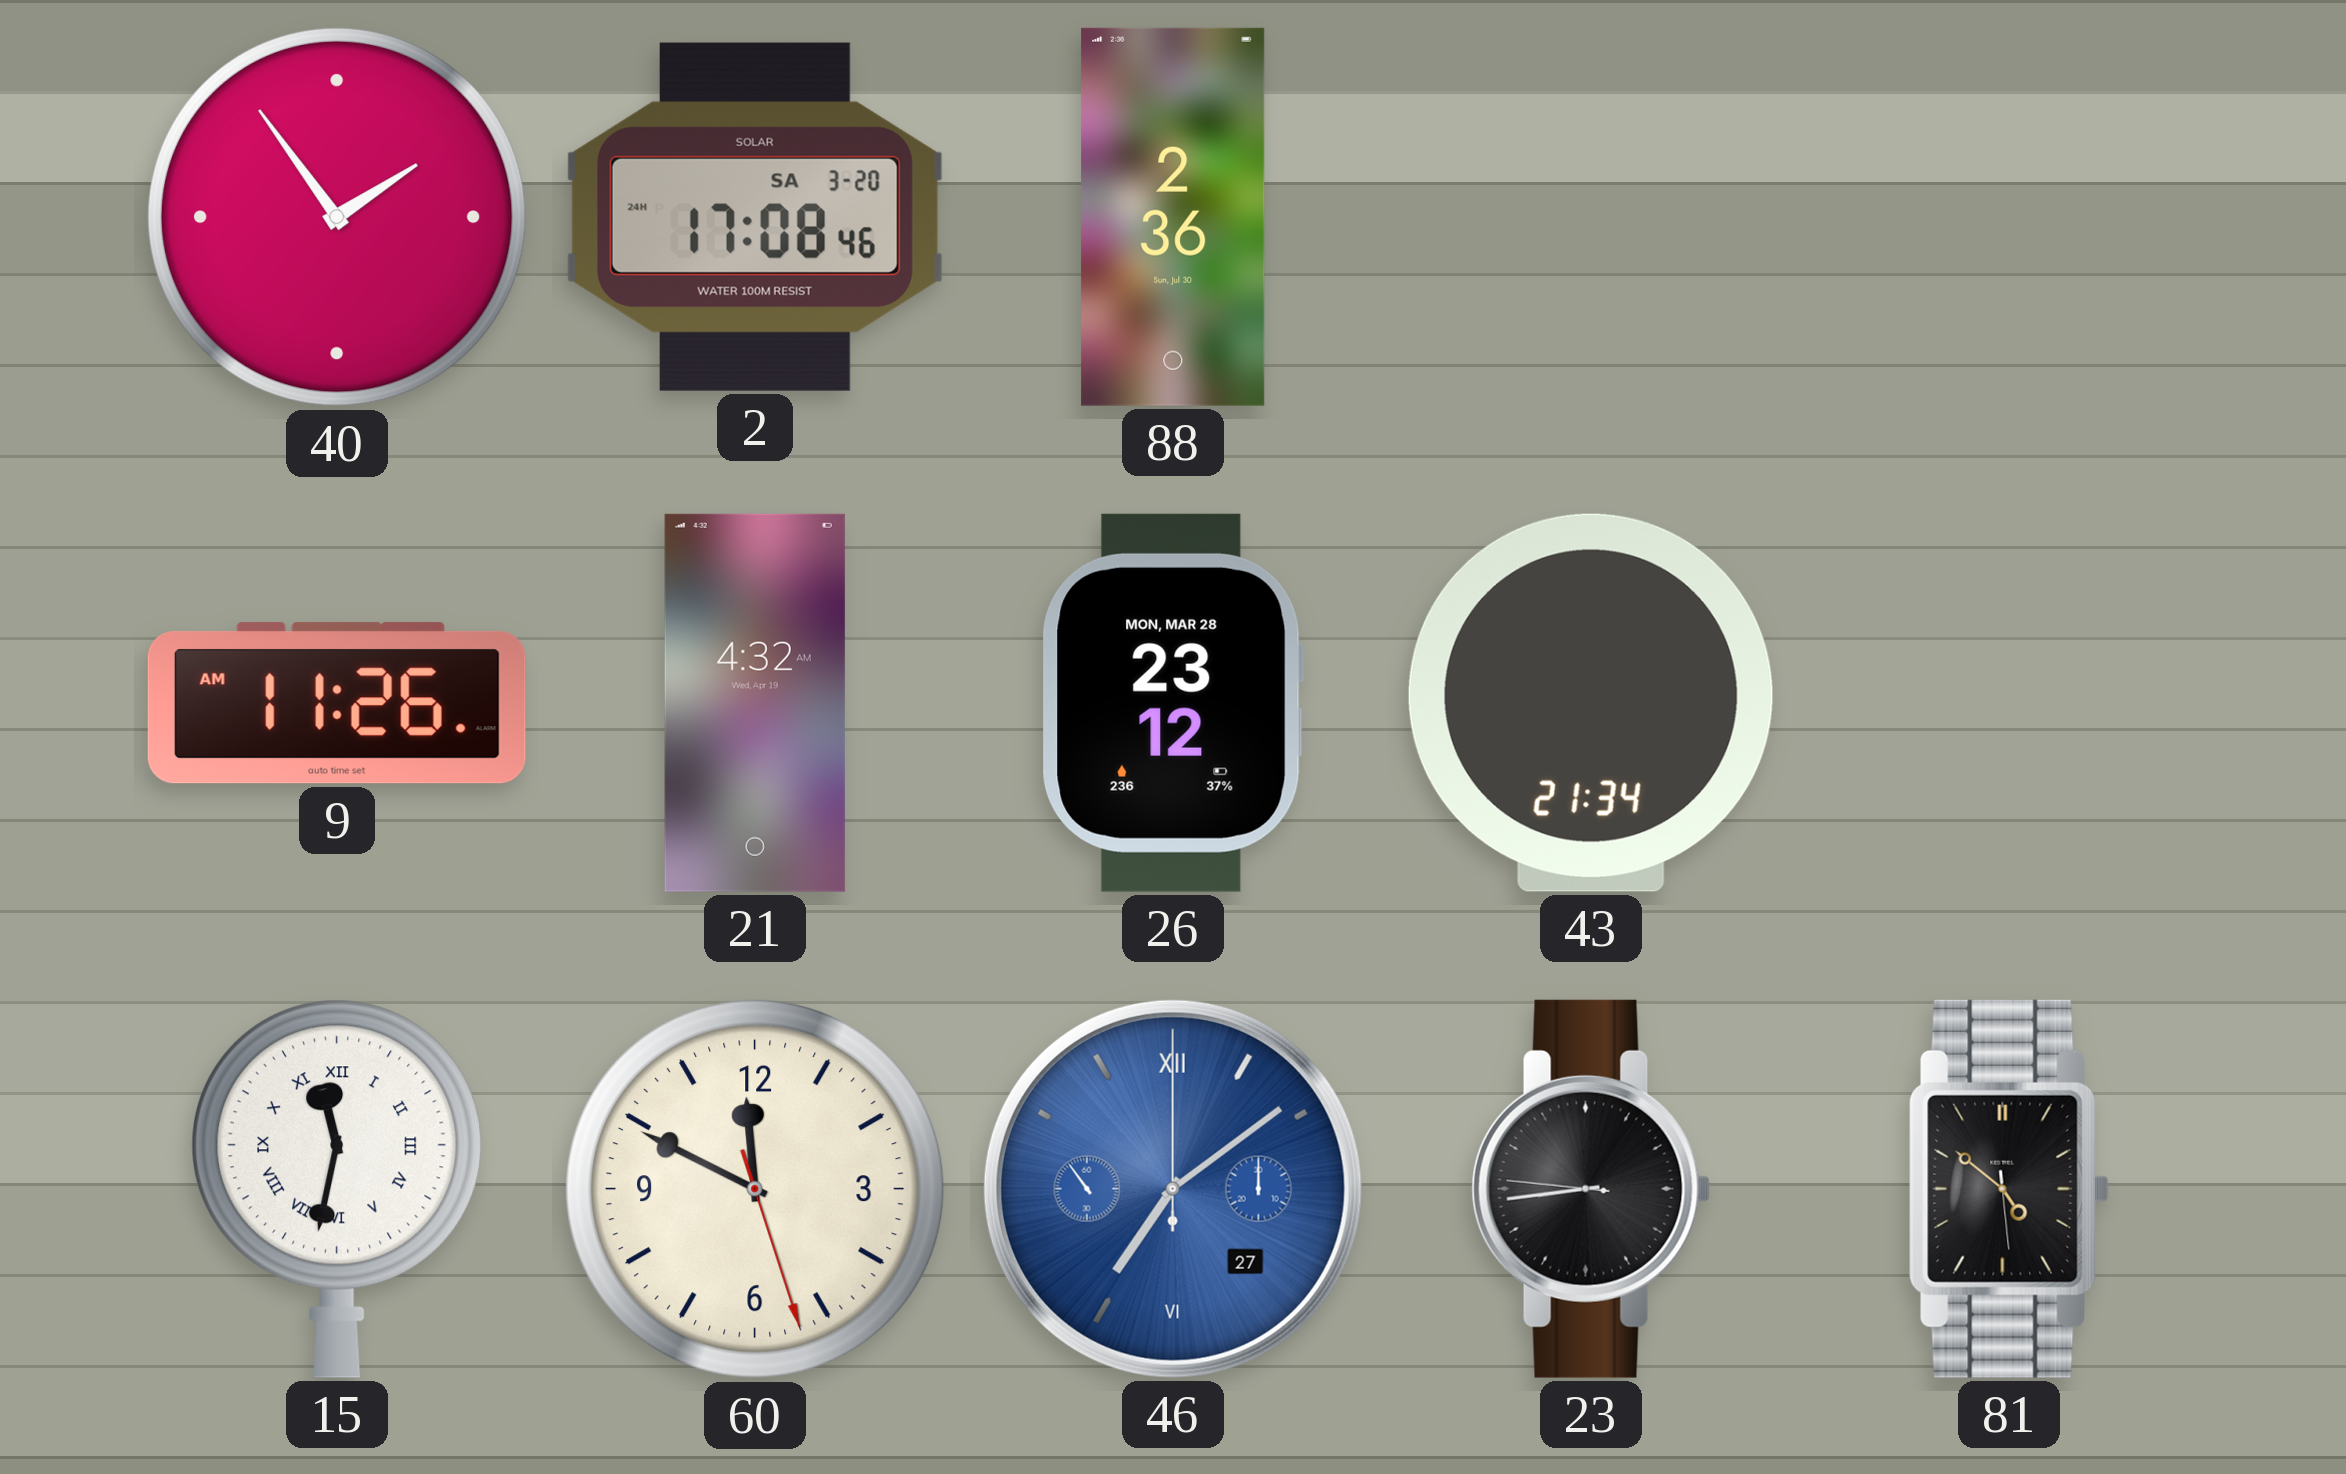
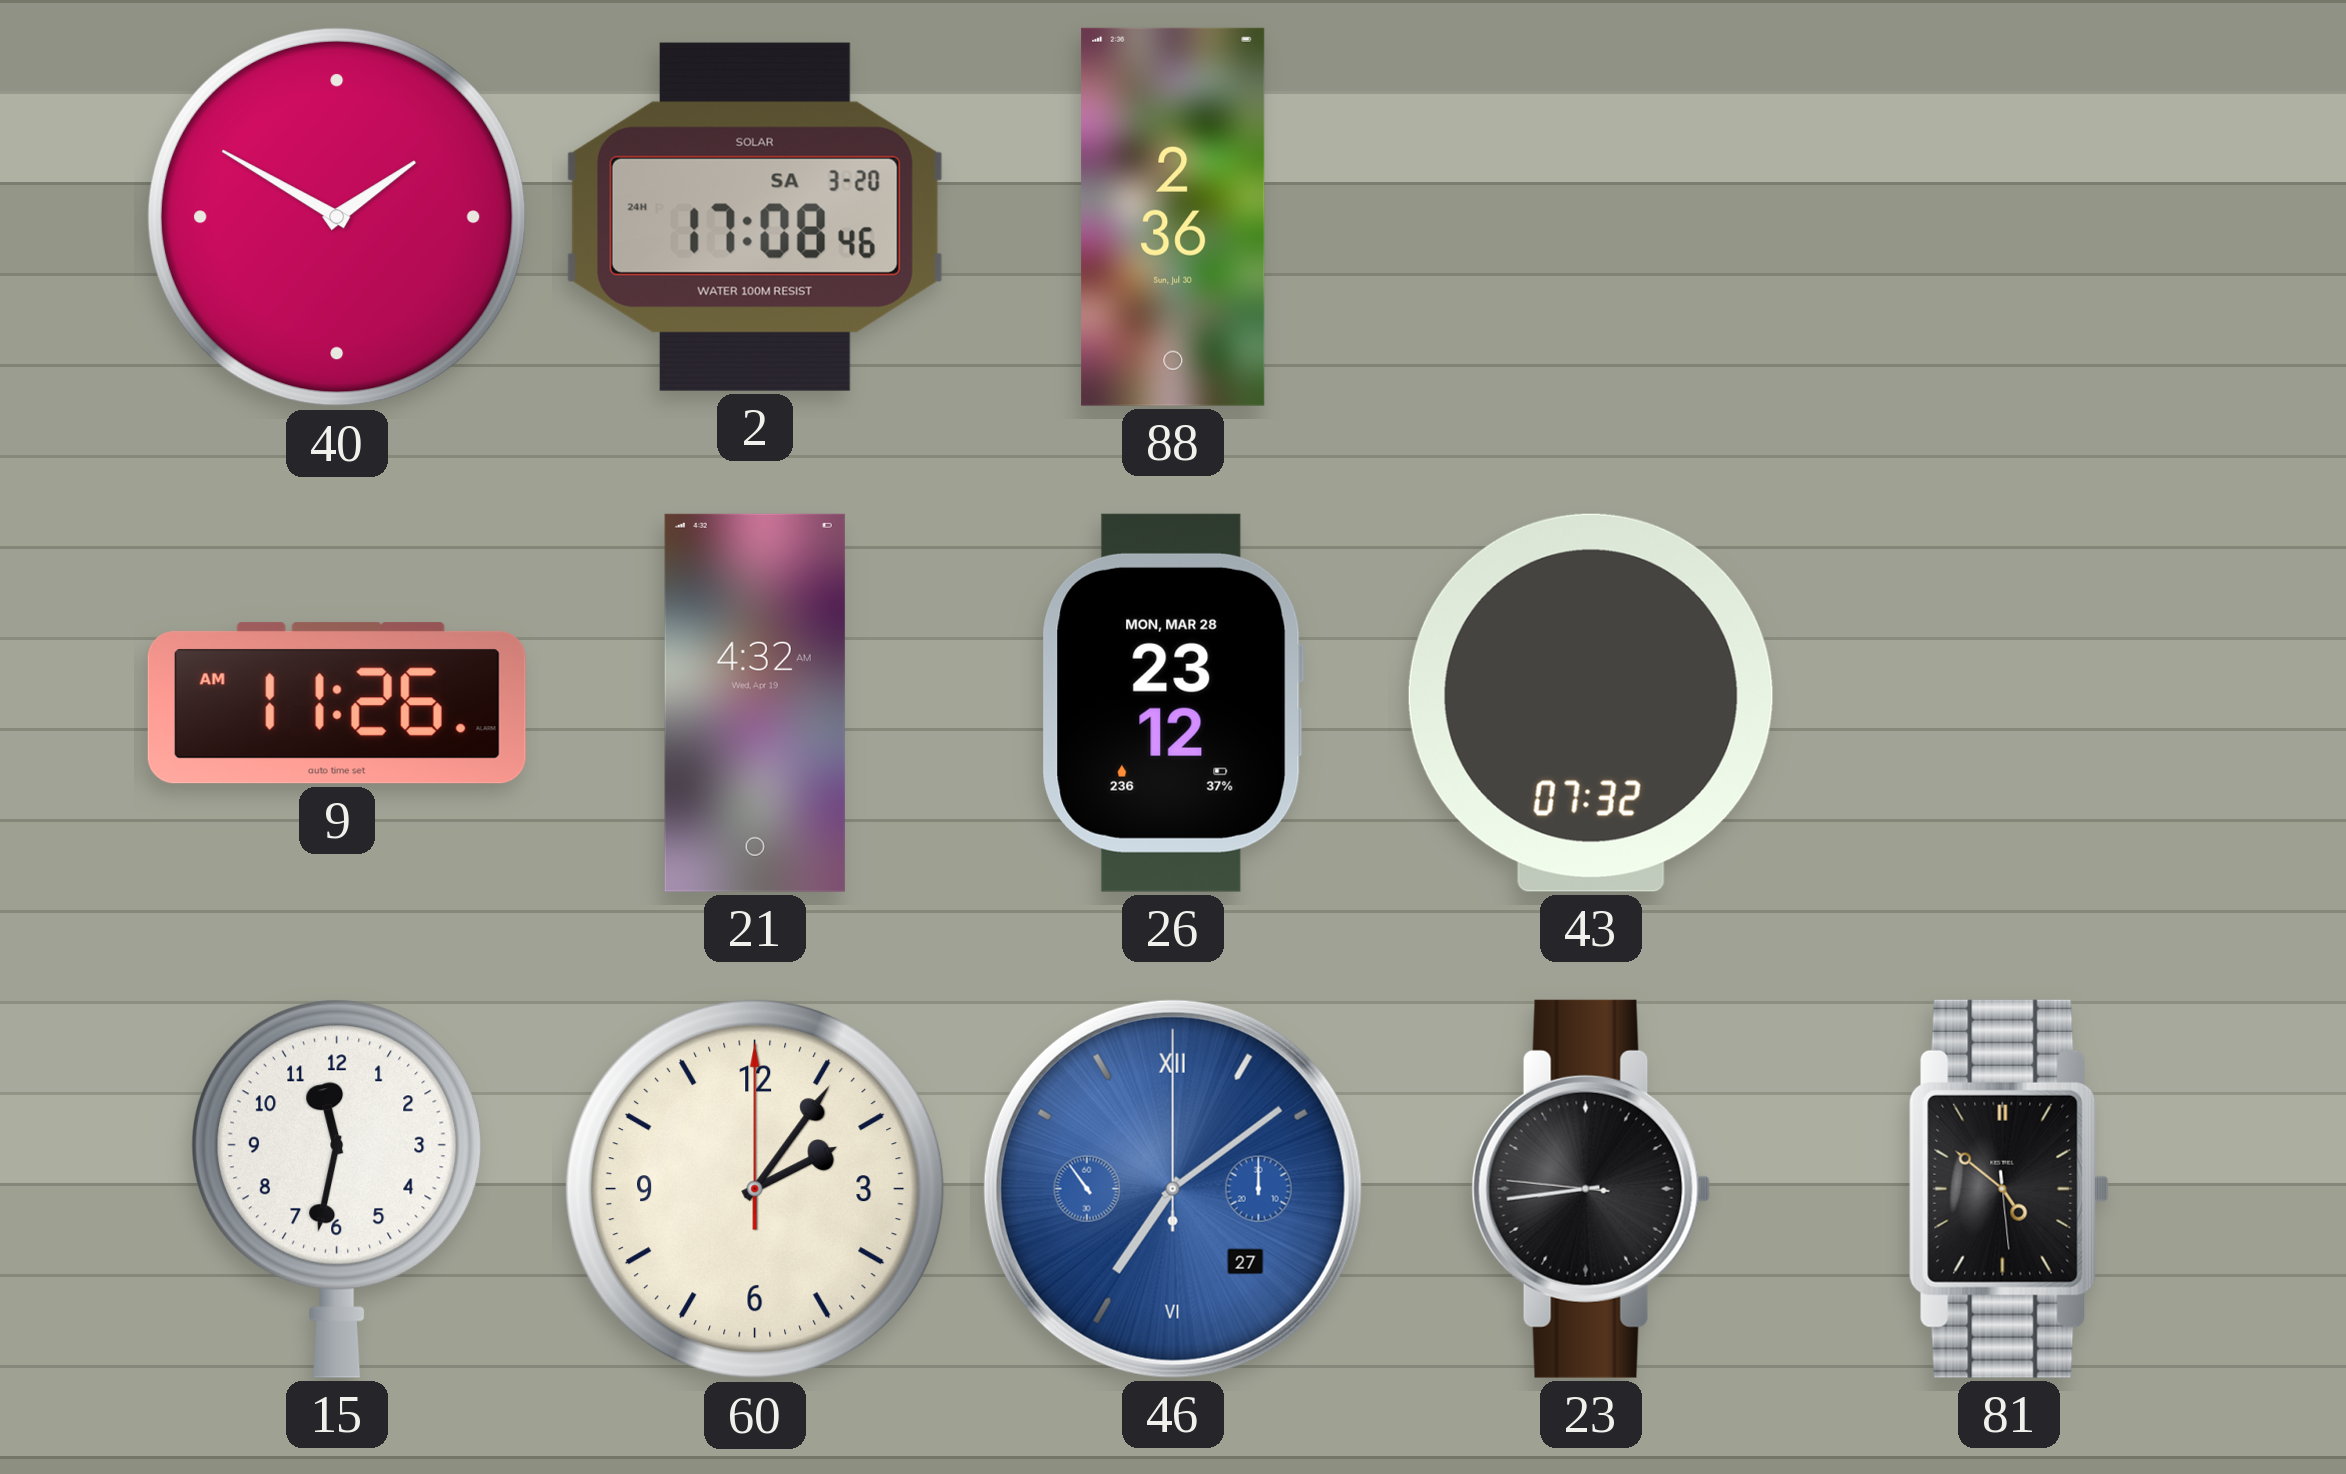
40: 1:54 -> 1:50 (337, 217)
43: 21:34 -> 07:32 (1591, 703)
15 numerals: Roman -> Arabic (338, 1189)
60: 11:49 -> 2:06 (755, 1189)
